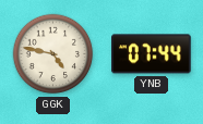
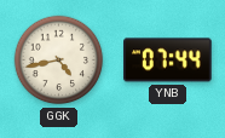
GGK: 4:47 -> 4:43 (59, 61)
